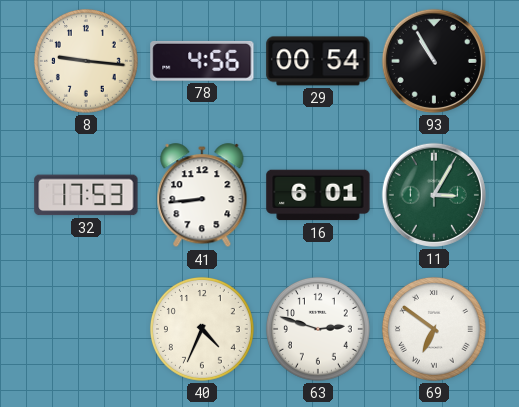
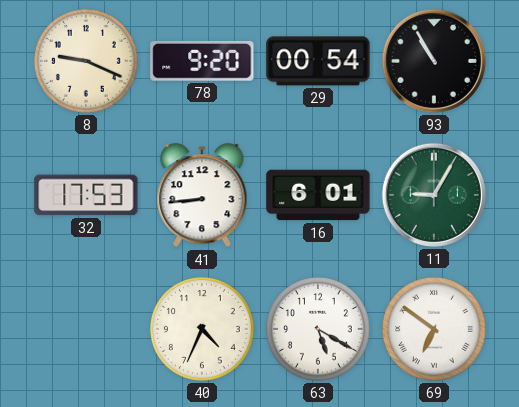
8: 9:16 -> 9:19 (86, 61)
78: 4:56 -> 9:20 (202, 61)
11: 3:05 -> 9:05 (434, 195)
63: 2:48 -> 5:20 (318, 329)
